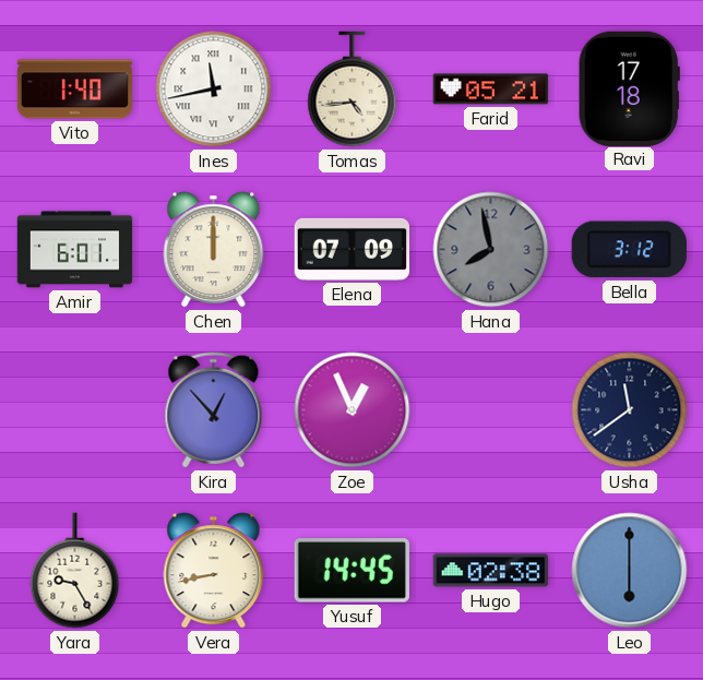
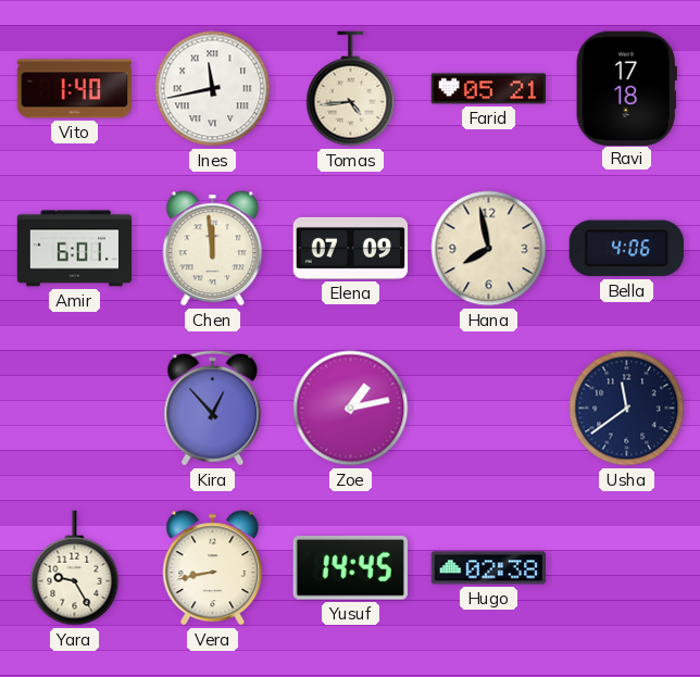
Chen: 12:00 -> 11:59 (213, 249)
Hana dial: grey -> cream (489, 249)
Bella: 3:12 -> 4:06 (626, 249)
Zoe: 12:56 -> 1:13 (351, 409)
Leo: 6:00 -> none (630, 571)
